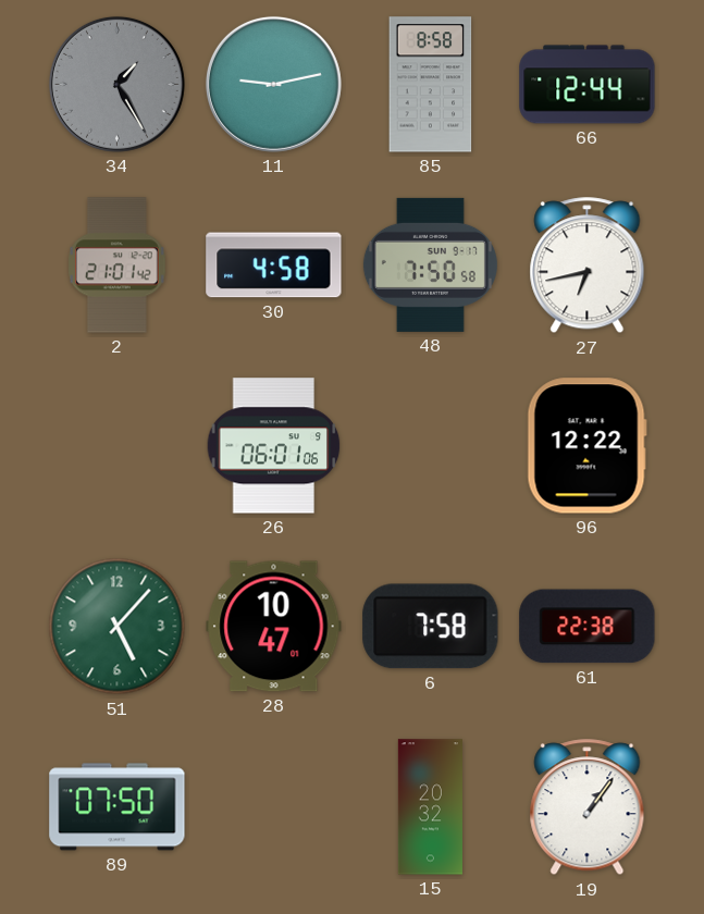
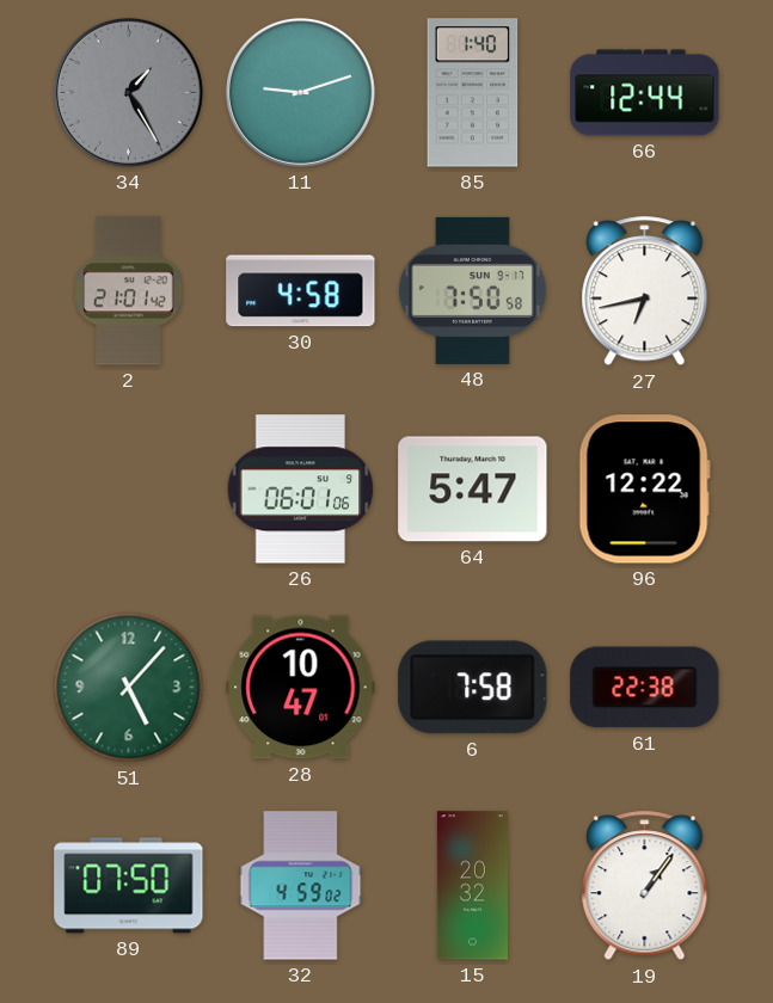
11: 9:13 -> 9:12 (300, 92)
85: 8:58 -> 1:40 (473, 93)
64: none -> 5:47 (473, 490)
32: none -> 4:59 (301, 886)
